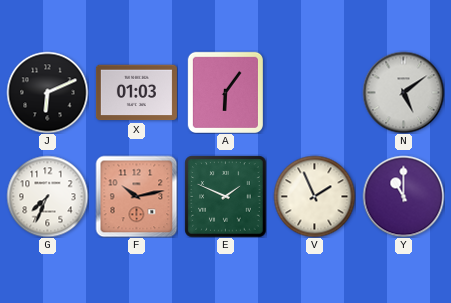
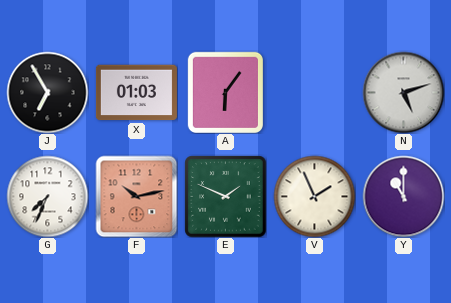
J: 6:11 -> 6:55 (47, 92)
N: 5:09 -> 5:12 (403, 92)
